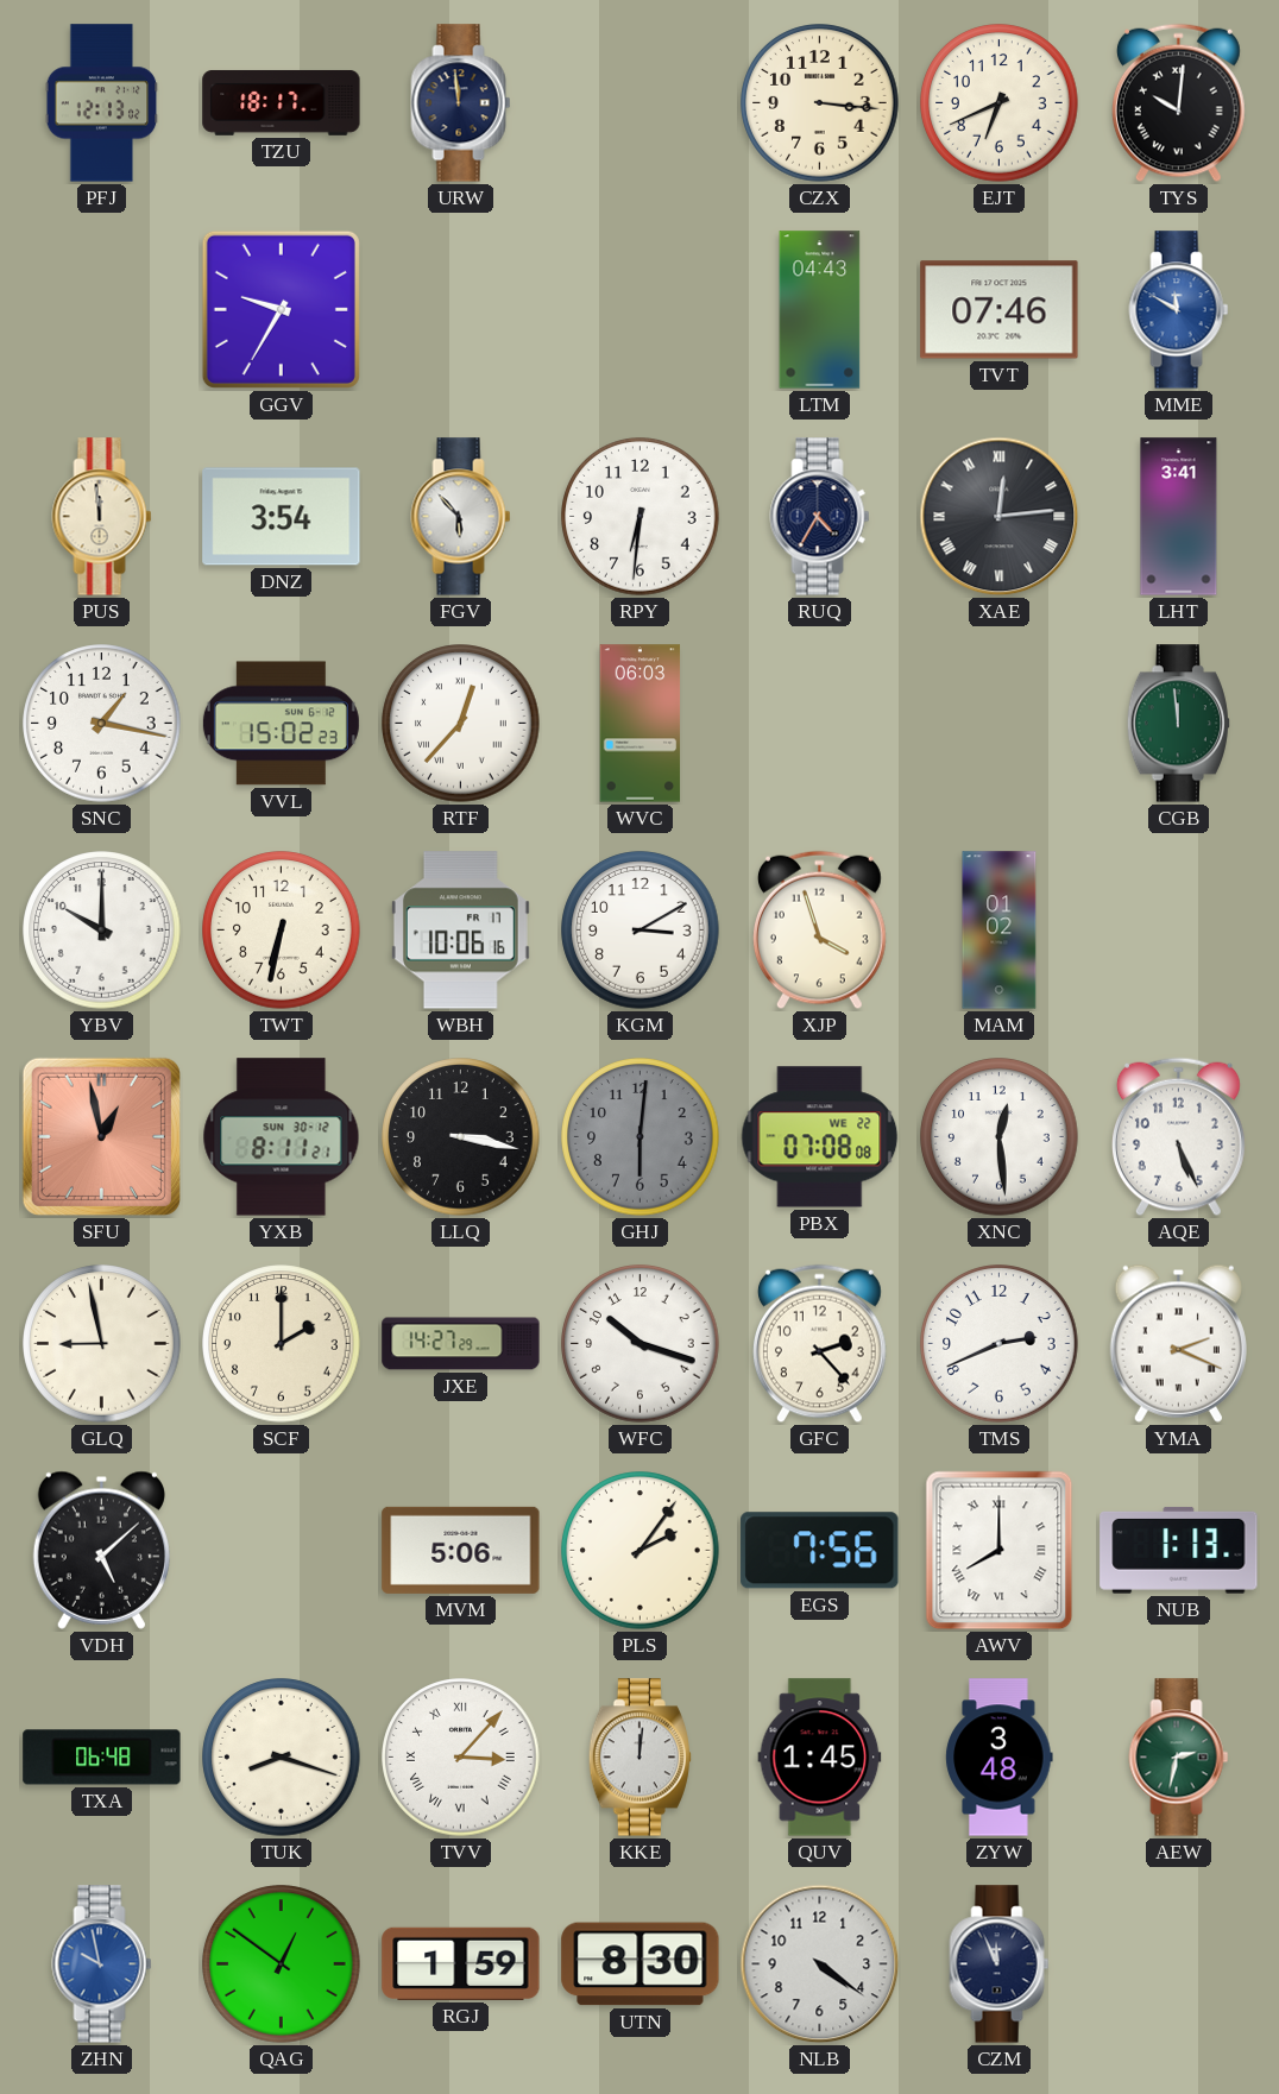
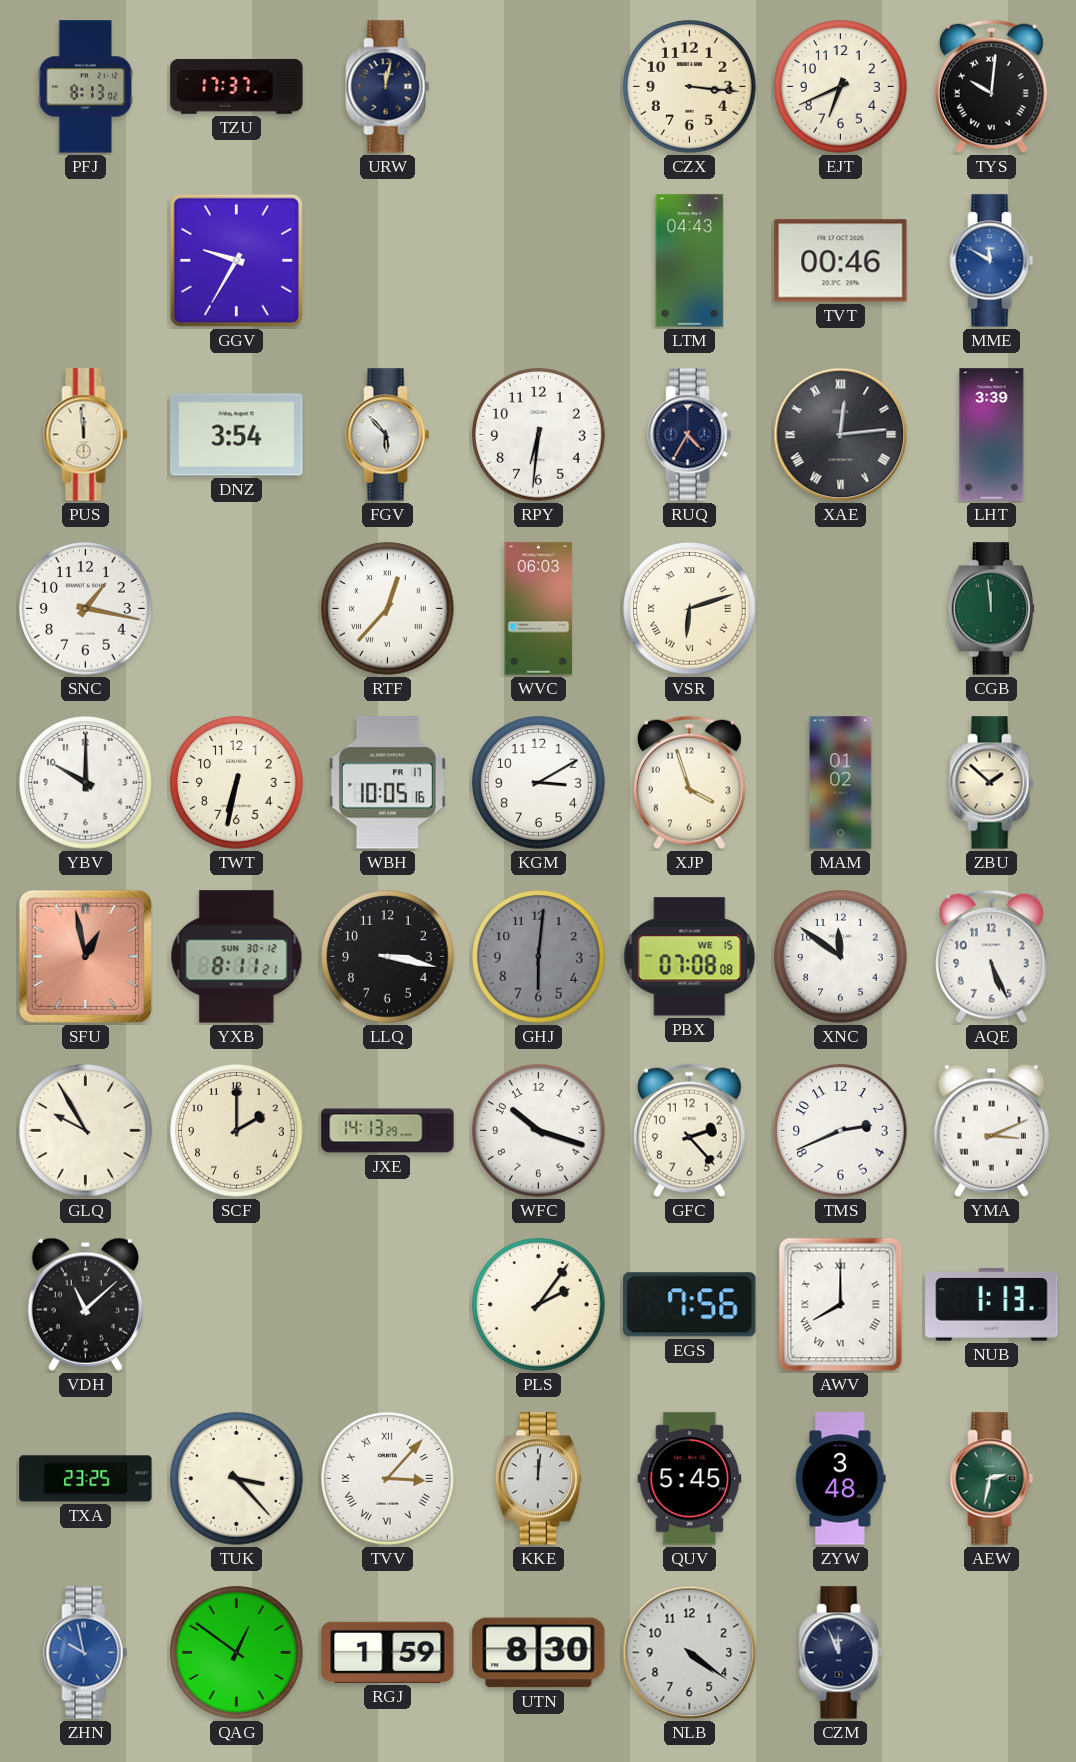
PFJ: 12:13 -> 8:13 (86, 87)
TZU: 18:17 -> 17:37 (237, 86)
URW: 11:59 -> 12:02 (388, 87)
TVT: 07:46 -> 00:46 (841, 261)
LHT: 3:41 -> 3:39 (992, 435)
VVL: 15:02 -> none (281, 724)
VSR: none -> 6:12 (690, 609)
WBH: 10:06 -> 10:05 (387, 783)
ZBU: none -> 1:52 (992, 783)
PBX date: WE 22 -> WE 15 (690, 957)
XNC: 12:29 -> 11:51 (841, 957)
GLQ: 8:58 -> 9:55 (86, 1131)
JXE: 14:27 -> 14:13 (388, 1131)
YMA: 2:19 -> 3:11 (991, 1130)
VDH: 5:08 -> 11:08 (85, 1304)
MVM: 5:06 -> none (461, 1550)
TXA: 06:48 -> 23:25 (86, 1479)
TUK: 8:18 -> 3:23 (237, 1479)
QUV: 1:45 -> 5:45 (690, 1479)
